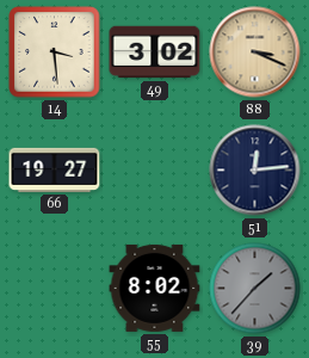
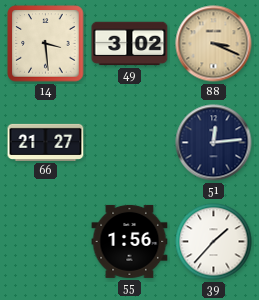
66: 19:27 -> 21:27 (46, 142)
55: 8:02 -> 1:56 (130, 241)
39 dial: grey -> white (214, 242)
